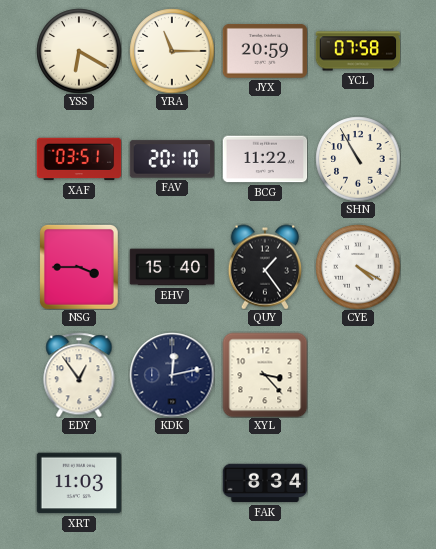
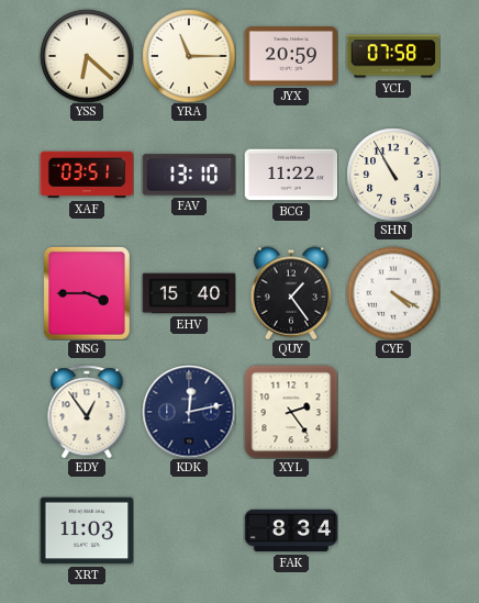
YSS: 6:20 -> 6:22 (87, 56)
FAV: 20:10 -> 13:10 (189, 175)
XYL: 3:23 -> 2:24 (291, 412)
